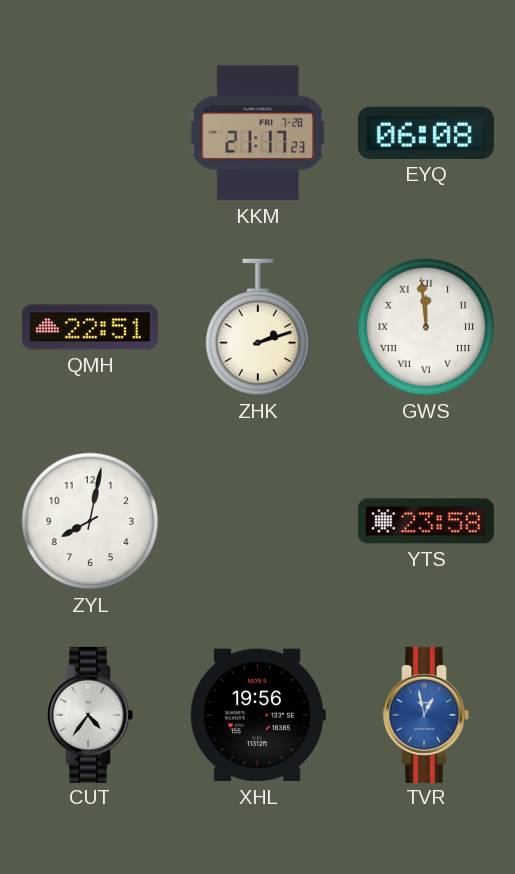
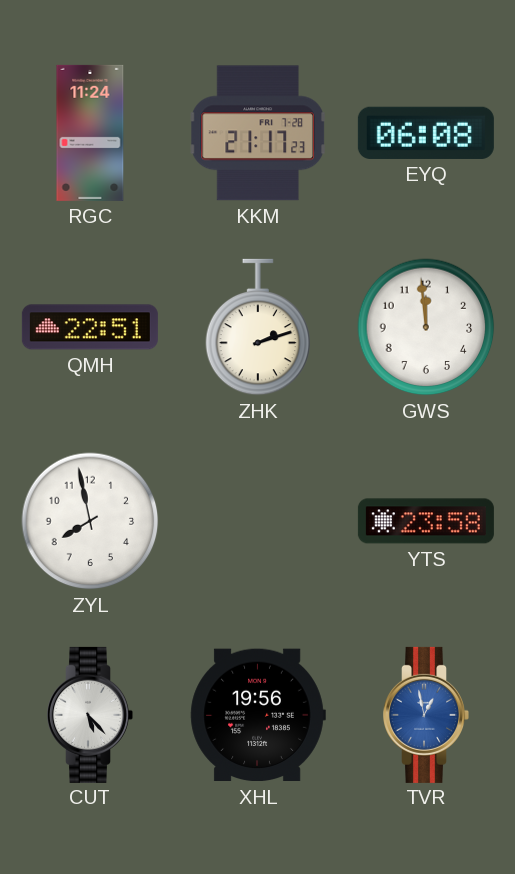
RGC: none -> 11:24 (90, 133)
GWS numerals: Roman -> Arabic (426, 327)
ZYL: 8:02 -> 7:58 (90, 521)
CUT: 4:36 -> 5:23 (90, 715)
